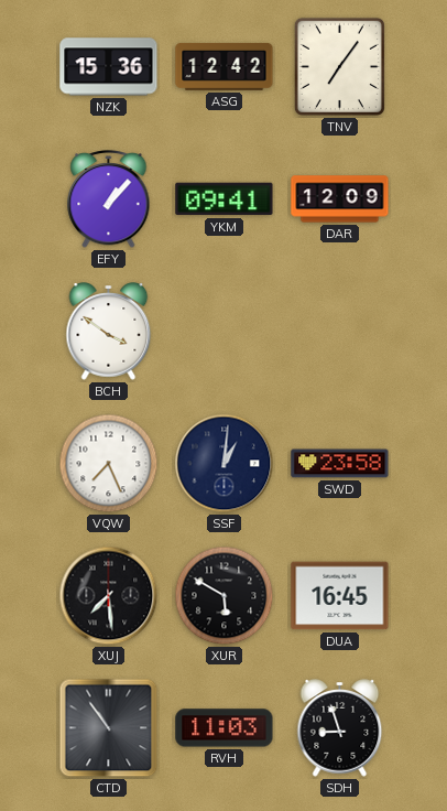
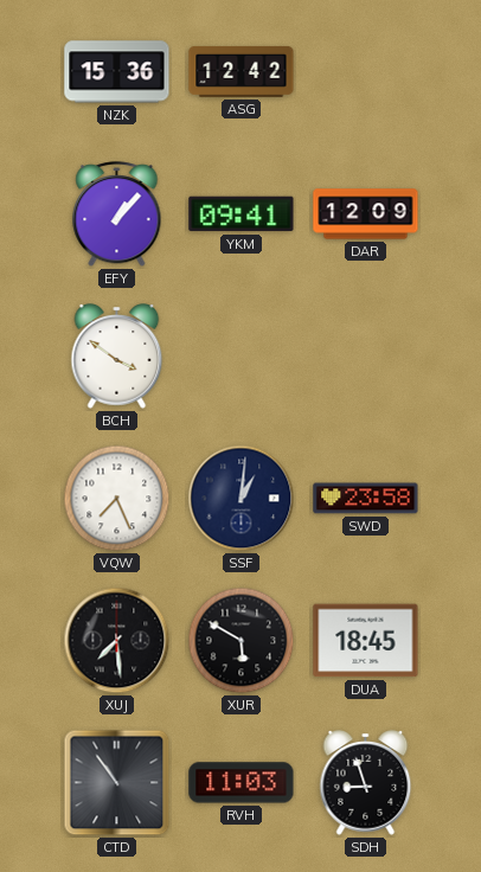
TNV: 7:06 -> none (339, 66)
DUA: 16:45 -> 18:45 (366, 641)
